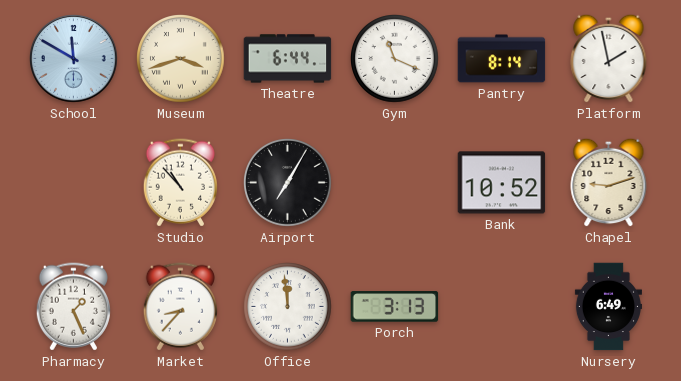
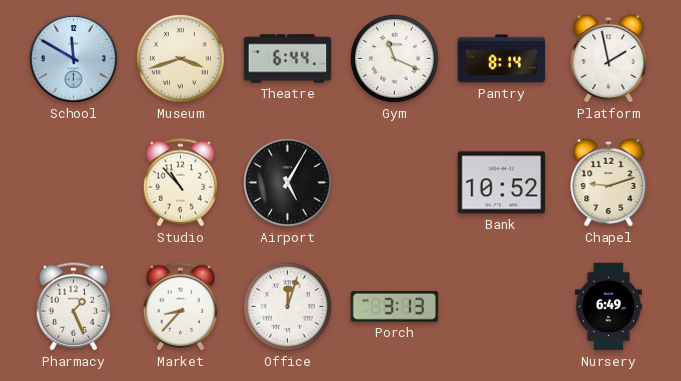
Airport: 7:05 -> 5:05 (288, 183)
Office: 11:59 -> 12:03 (288, 307)
